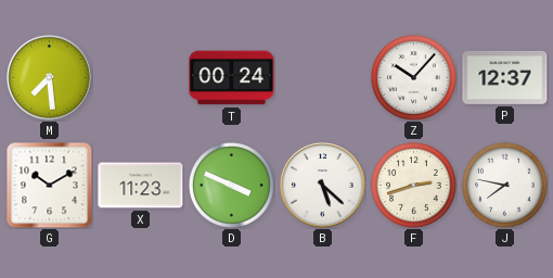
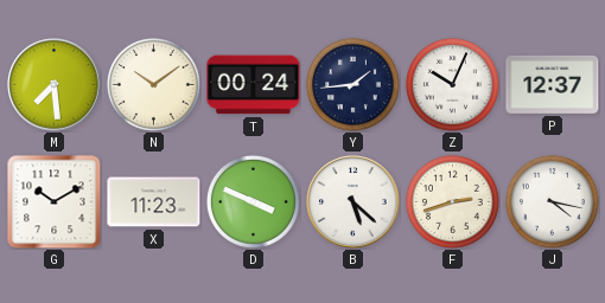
N: none -> 10:09 (153, 84)
Y: none -> 1:44 (352, 84)
Z: 10:07 -> 10:04 (452, 84)
J: 7:47 -> 4:17 (552, 201)
